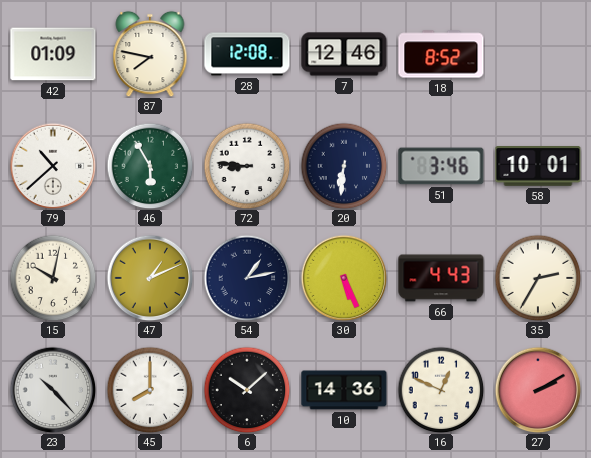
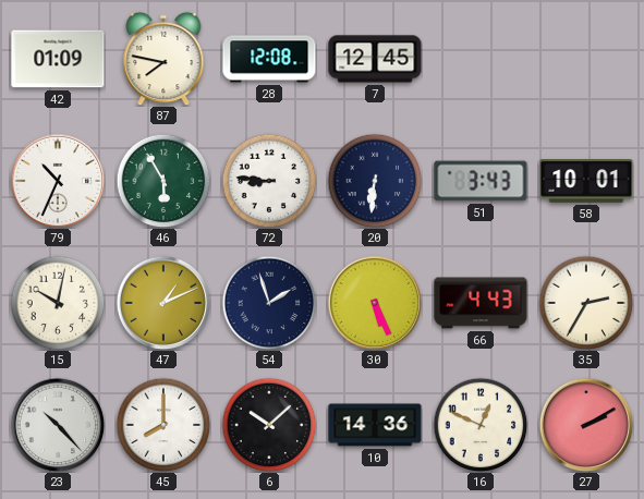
7: 12:46 -> 12:45 (375, 59)
18: 8:52 -> none (441, 54)
79: 10:38 -> 10:34 (58, 181)
51: 3:46 -> 3:43 (481, 181)
54: 1:13 -> 1:57 (269, 303)
